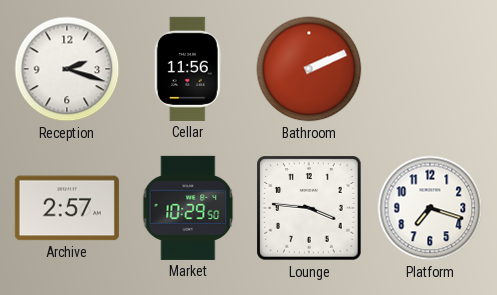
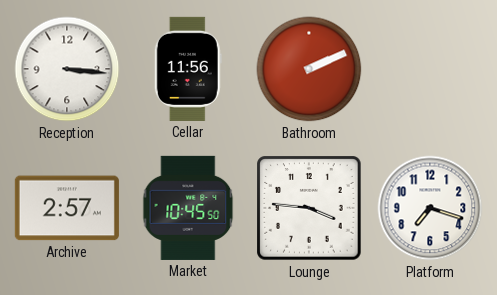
Reception: 2:18 -> 3:16 (67, 69)
Market: 10:29 -> 10:45 (188, 208)
